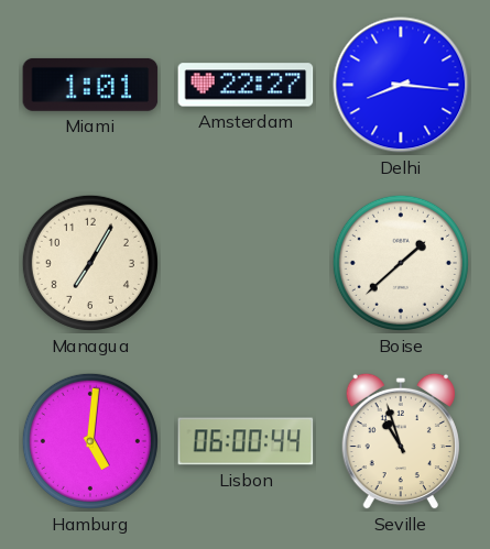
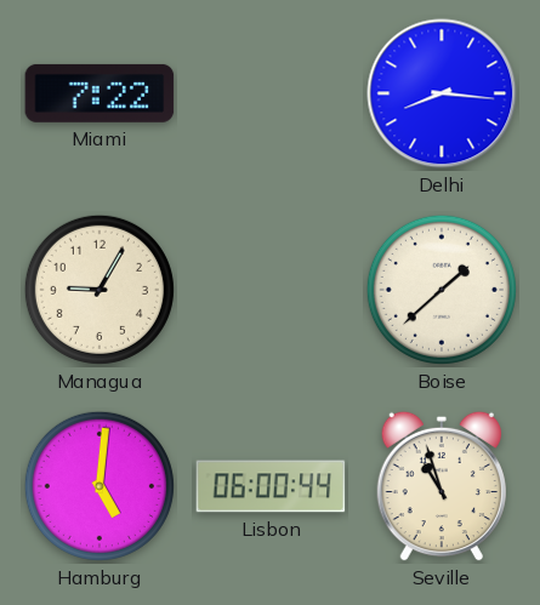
Miami: 1:01 -> 7:22 (100, 93)
Amsterdam: 22:27 -> none (246, 85)
Managua: 7:05 -> 9:05 (100, 290)
